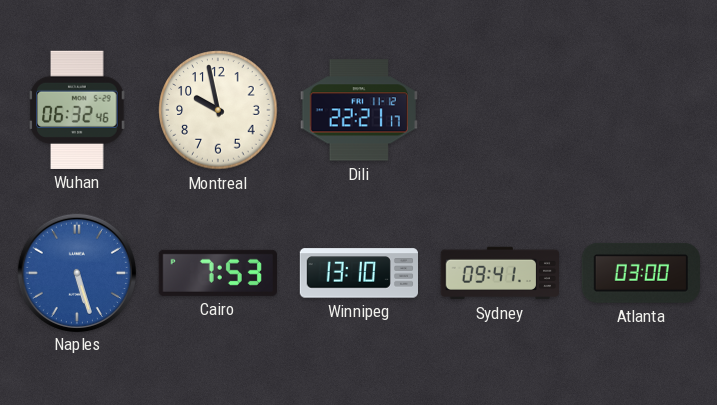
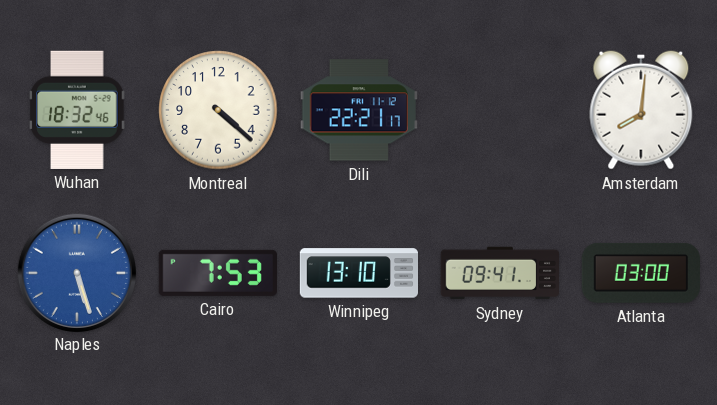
Wuhan: 06:32 -> 18:32 (77, 110)
Montreal: 9:58 -> 4:22 (218, 110)
Amsterdam: none -> 8:01 (641, 110)
